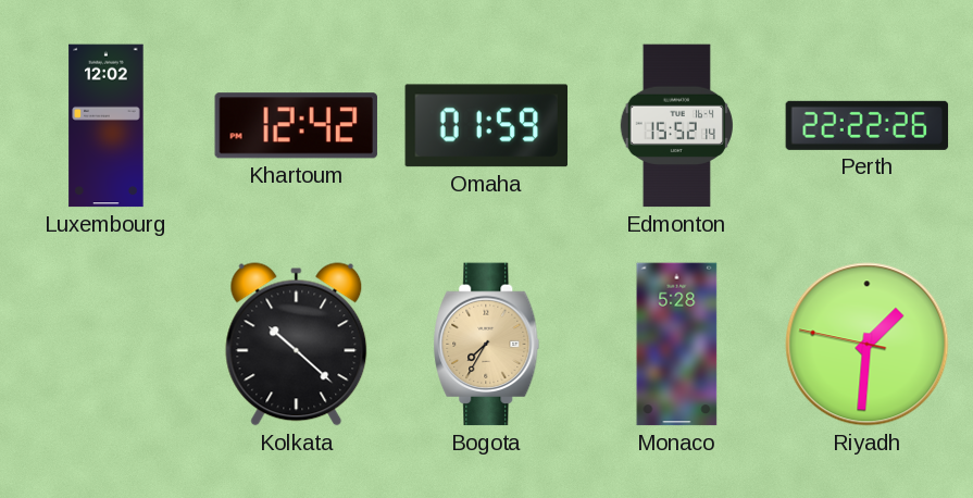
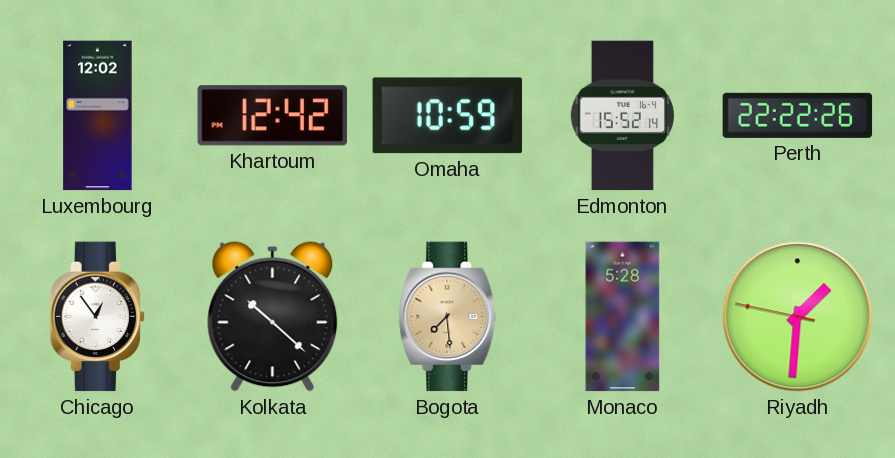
Omaha: 01:59 -> 10:59 (448, 116)
Chicago: none -> 12:54 (97, 317)
Bogota: 7:35 -> 7:29 (448, 317)
